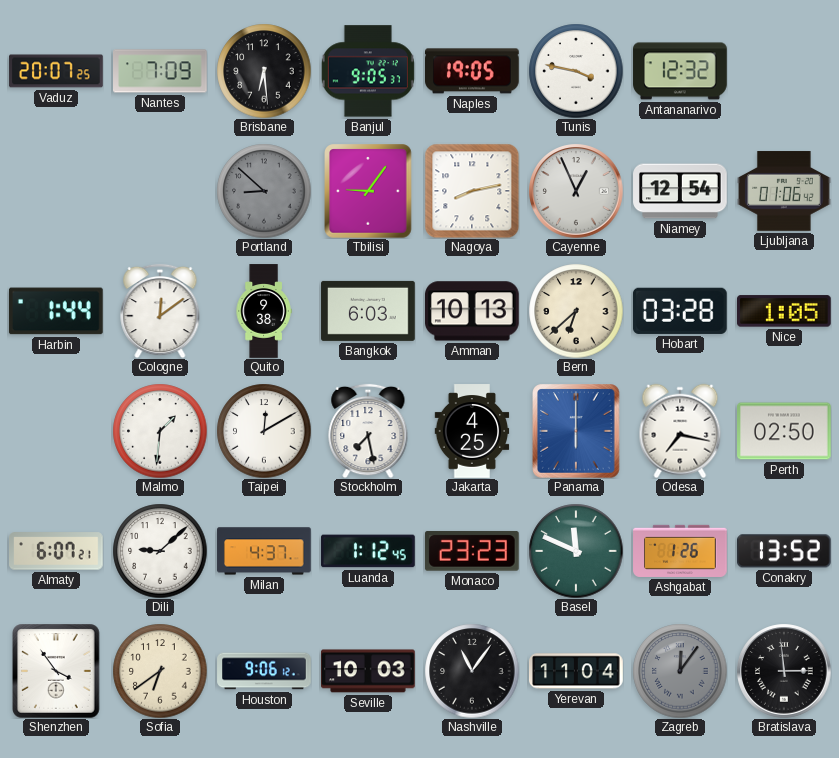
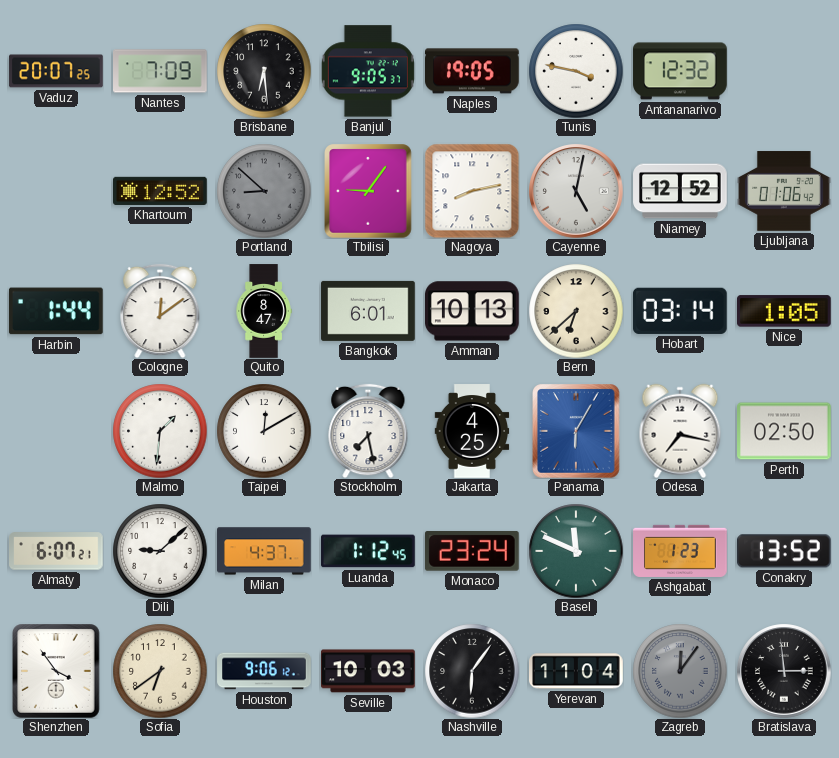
Khartoum: none -> 12:52 (161, 191)
Cayenne: 12:56 -> 5:02 (576, 191)
Niamey: 12:54 -> 12:52 (680, 191)
Quito: 9:38 -> 8:47 (264, 311)
Bangkok: 6:03 -> 6:01 (368, 311)
Hobart: 03:28 -> 03:14 (680, 311)
Panama: 6:00 -> 6:05 (576, 431)
Monaco: 23:23 -> 23:24 (472, 551)
Ashgabat: 1:26 -> 1:23 (680, 551)
Nashville: 11:06 -> 6:06 (472, 671)
